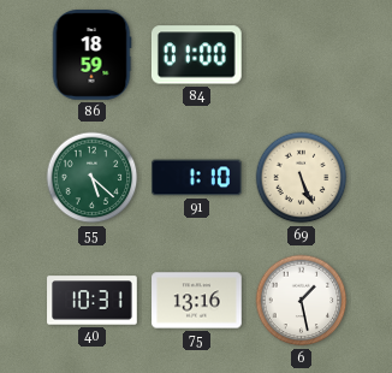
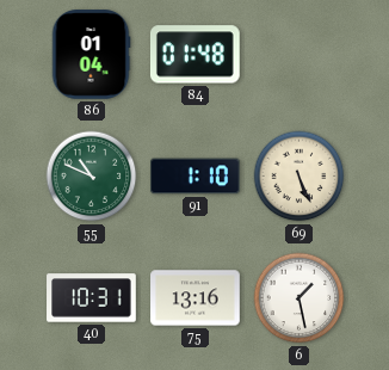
86: 18:59 -> 01:04 (91, 55)
84: 01:00 -> 01:48 (194, 55)
55: 5:22 -> 10:49 (92, 177)
